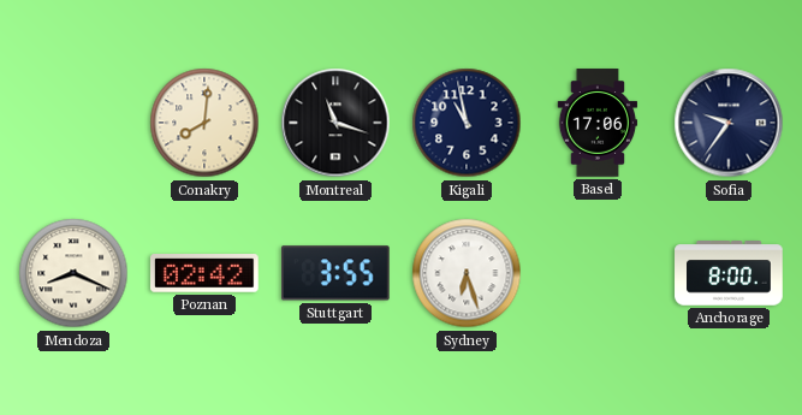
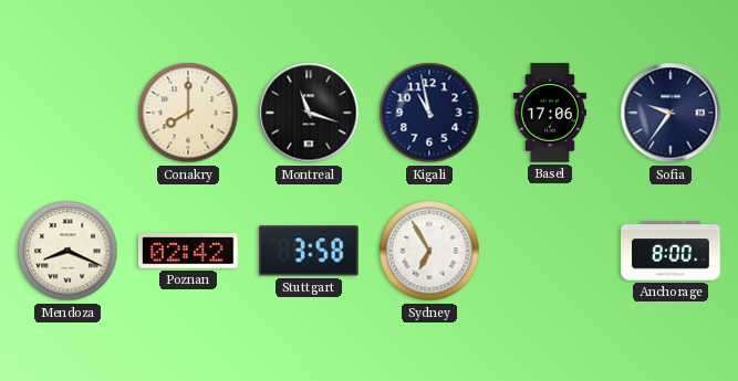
Conakry: 8:01 -> 8:00 (188, 113)
Stuttgart: 3:55 -> 3:58 (309, 251)
Sydney: 6:27 -> 6:55 (429, 251)
